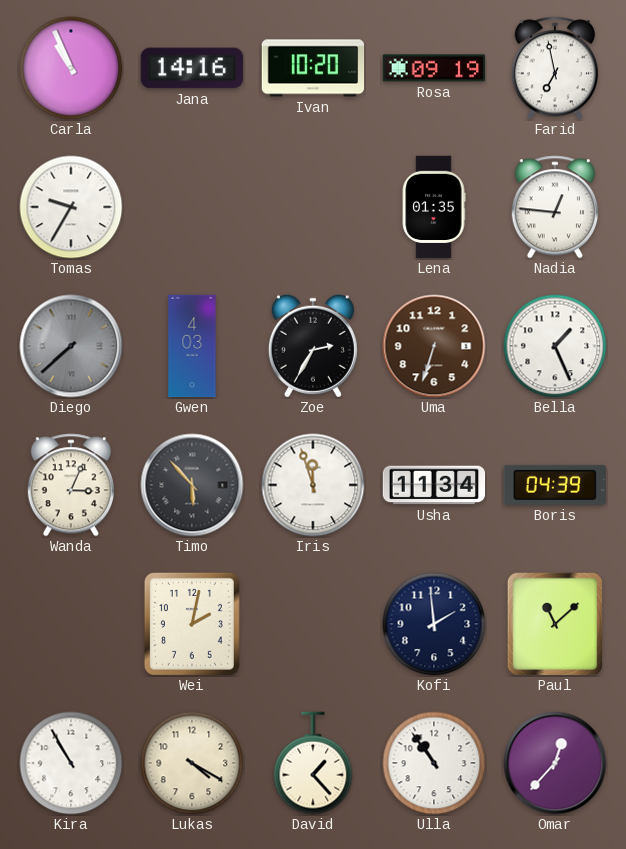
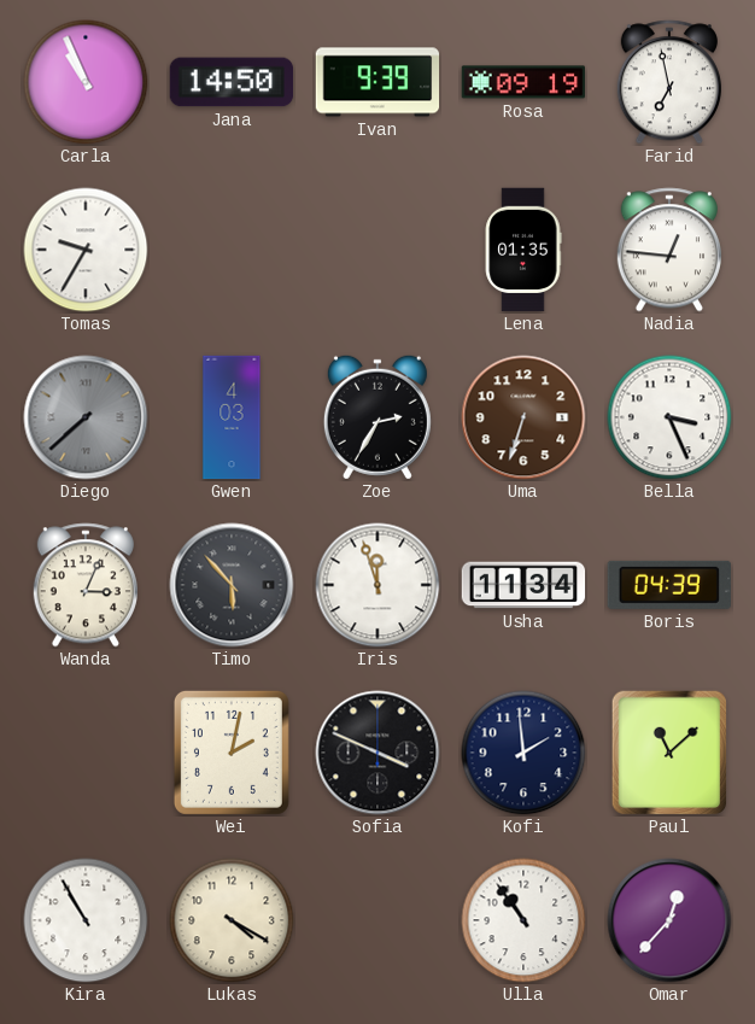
Jana: 14:16 -> 14:50 (232, 82)
Ivan: 10:20 -> 9:39 (377, 82)
Bella: 1:26 -> 3:26 (669, 417)
Sofia: none -> 3:49 (377, 753)
David: 1:23 -> none (313, 763)
